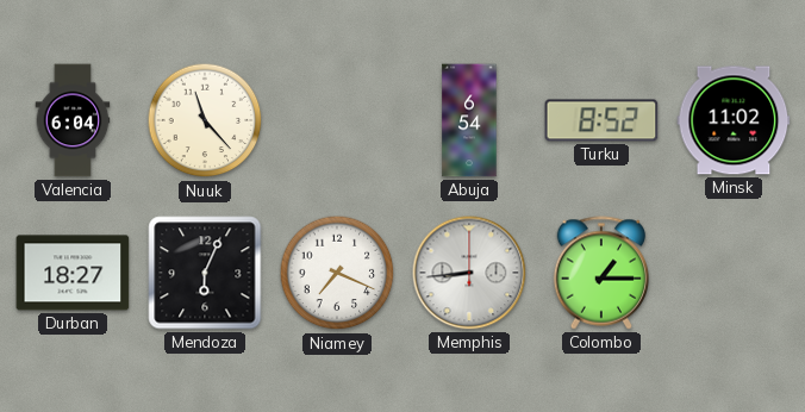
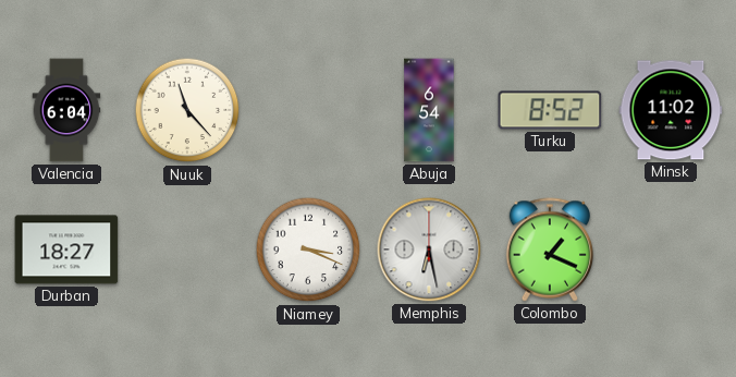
Mendoza: 6:04 -> none (205, 273)
Niamey: 7:19 -> 3:19 (308, 250)
Memphis: 8:44 -> 6:28 (429, 250)
Colombo: 1:15 -> 1:19 (550, 250)
